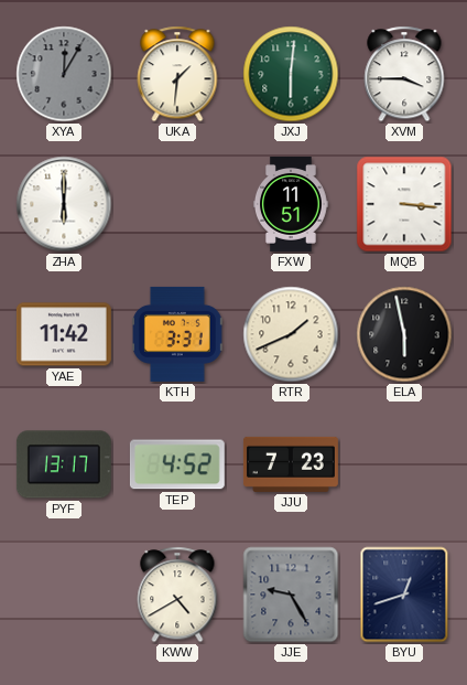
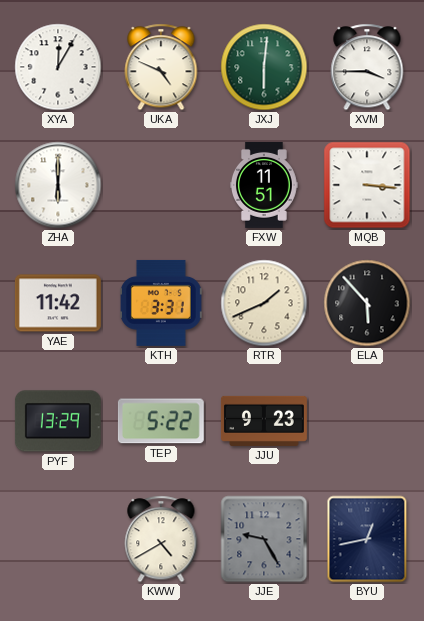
XYA dial: grey -> white (58, 67)
UKA: 1:31 -> 4:49 (161, 67)
ELA: 5:58 -> 5:53 (367, 303)
PYF: 13:17 -> 13:29 (58, 421)
TEP: 4:52 -> 5:22 (161, 421)
JJU: 7:23 -> 9:23 (264, 421)
BYU: 12:42 -> 12:43 (367, 539)
